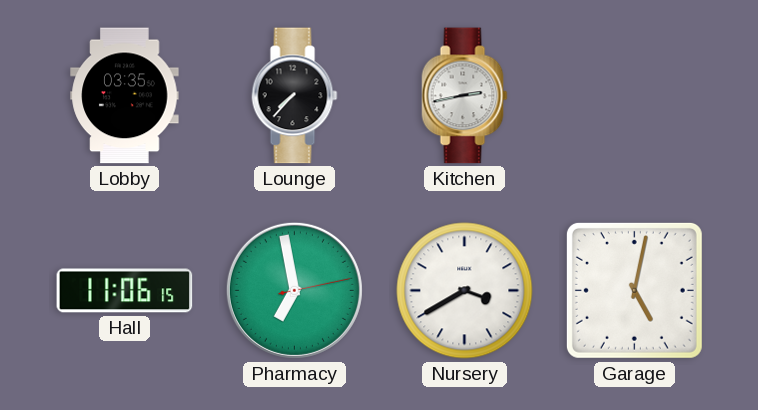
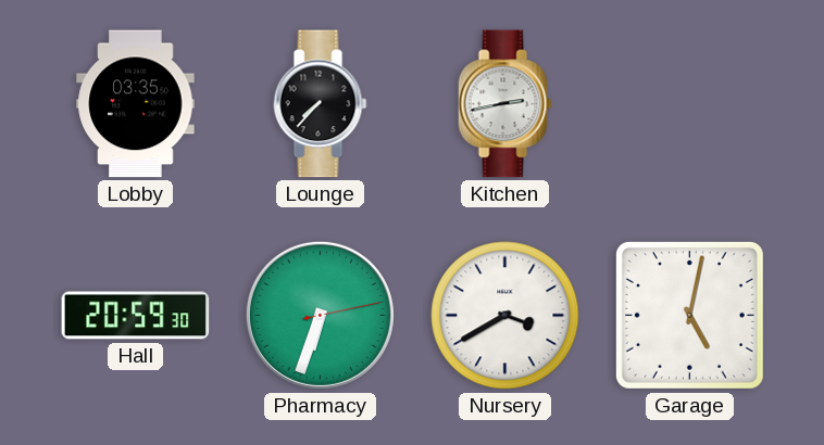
Hall: 11:06 -> 20:59 (136, 316)
Pharmacy: 6:58 -> 6:33 (320, 315)
